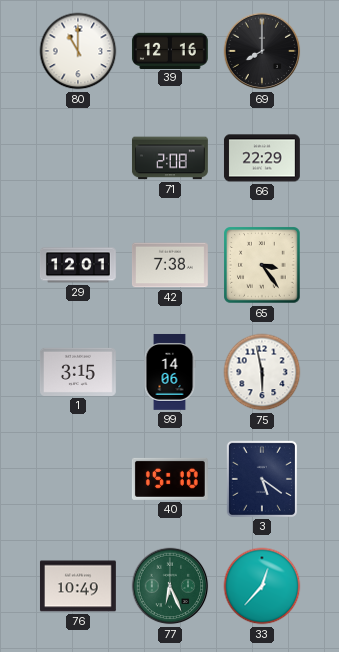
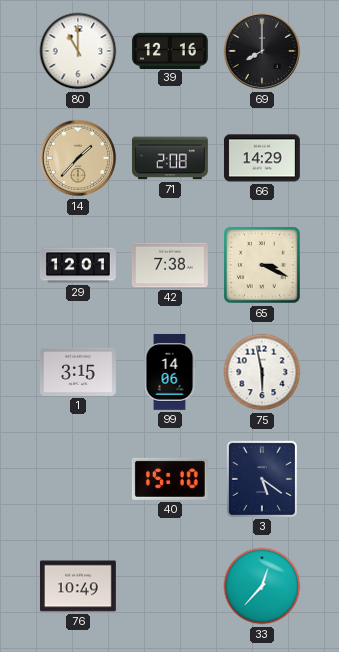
14: none -> 1:37 (78, 158)
66: 22:29 -> 14:29 (262, 158)
65: 3:24 -> 3:19 (262, 265)
77: 6:26 -> none (170, 586)
